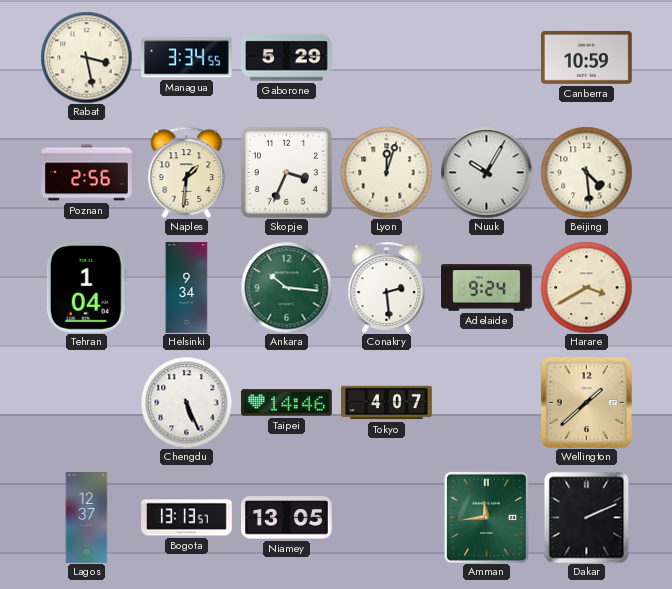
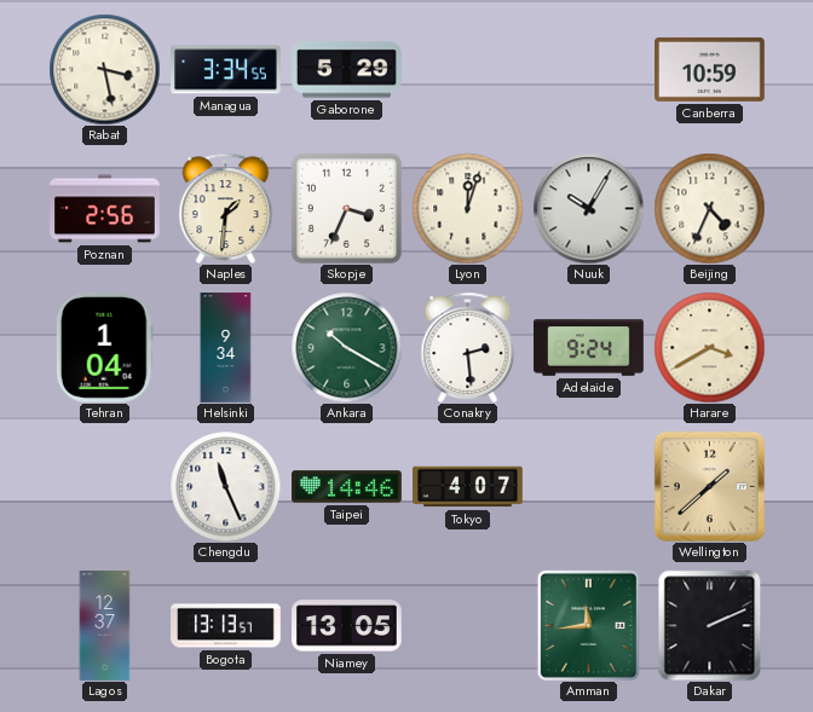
Beijing: 4:29 -> 4:34 (709, 208)
Ankara: 10:16 -> 10:20 (346, 347)
Chengdu: 5:26 -> 11:26 (225, 486)
